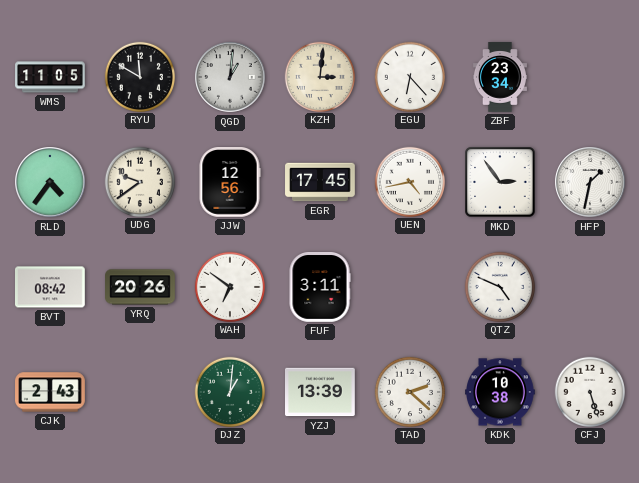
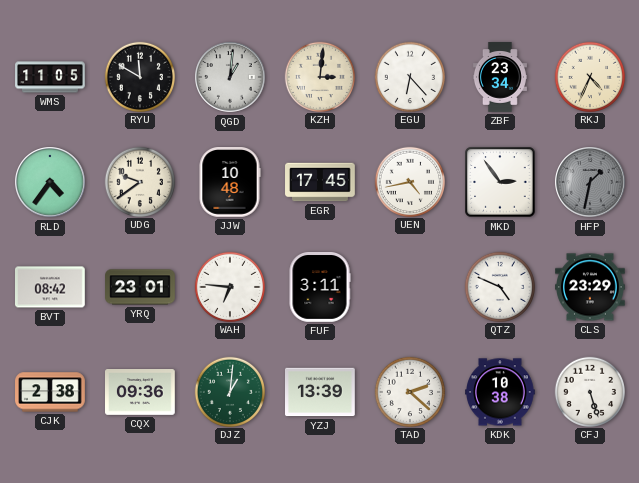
RKJ: none -> 4:34 (589, 76)
JJW: 12:56 -> 10:48 (230, 183)
HFP dial: white -> grey (590, 182)
YRQ: 20:26 -> 23:01 (140, 287)
WAH: 6:51 -> 6:46 (229, 286)
CLS: none -> 23:29 (591, 287)
CJK: 2:43 -> 2:38 (50, 392)
CQX: none -> 09:36 (141, 393)
